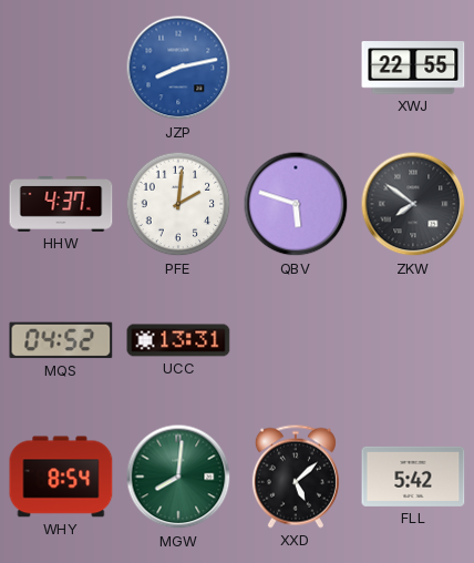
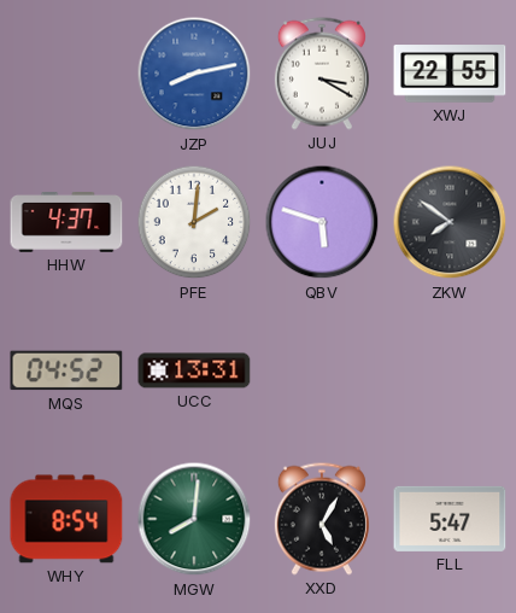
JUJ: none -> 3:20 (322, 74)
XXD: 5:08 -> 5:05 (322, 519)
FLL: 5:42 -> 5:47 (450, 519)
